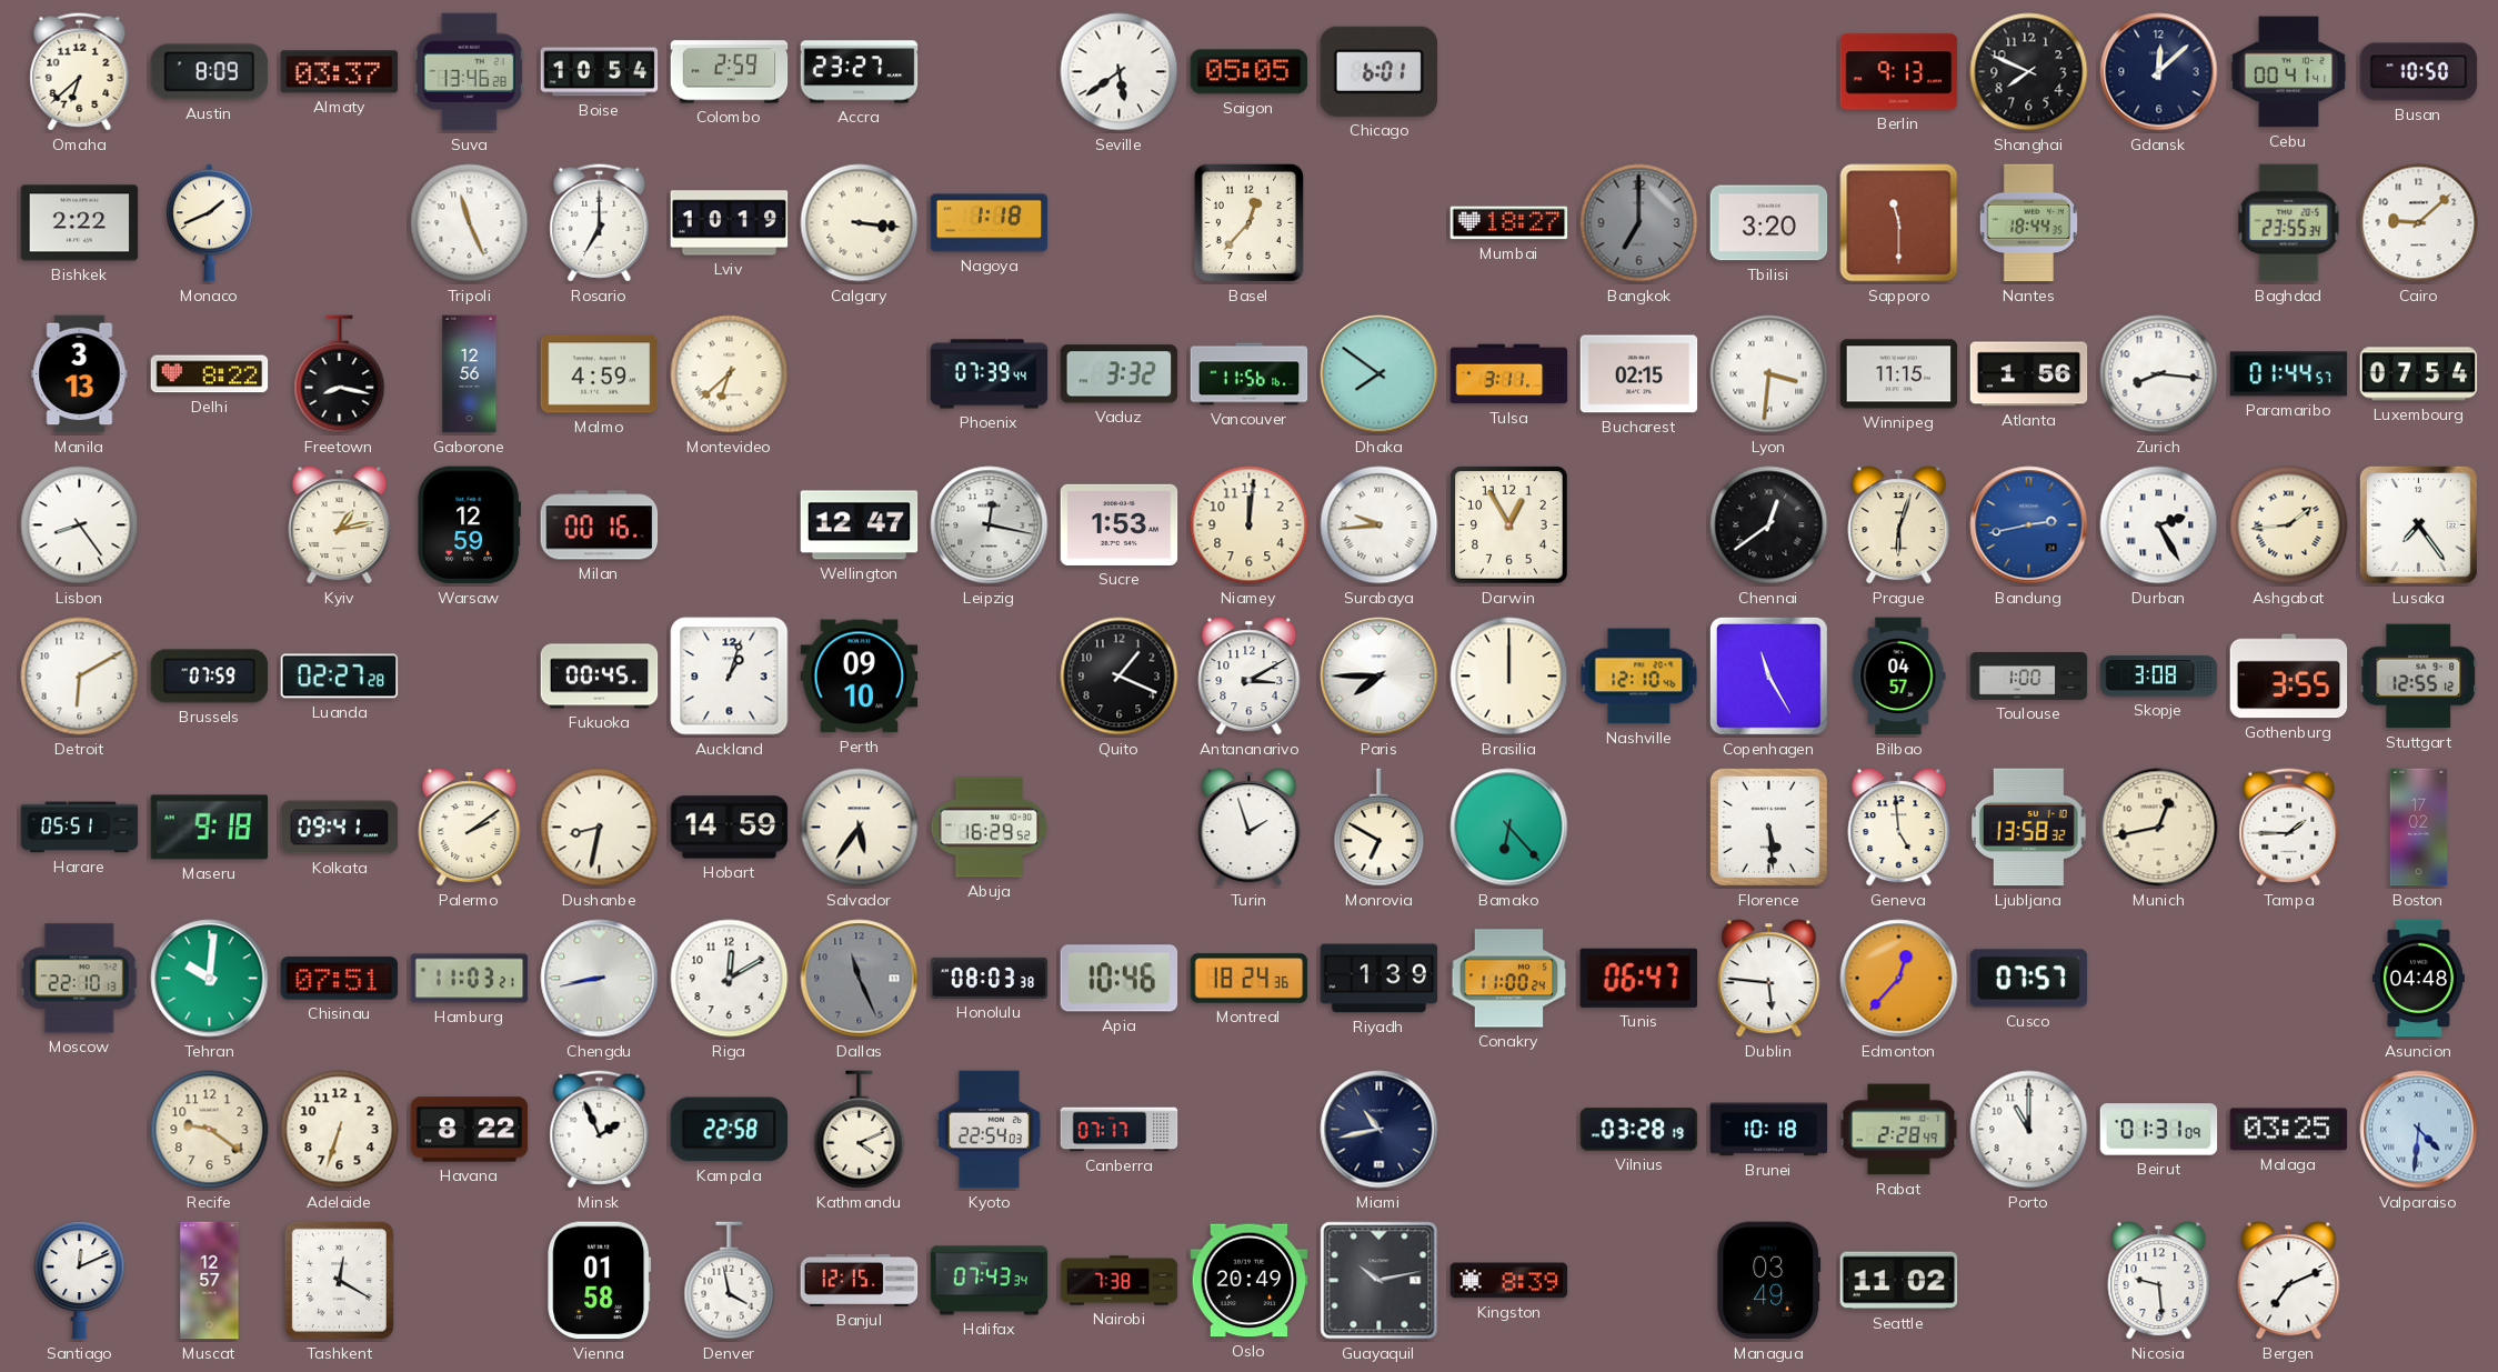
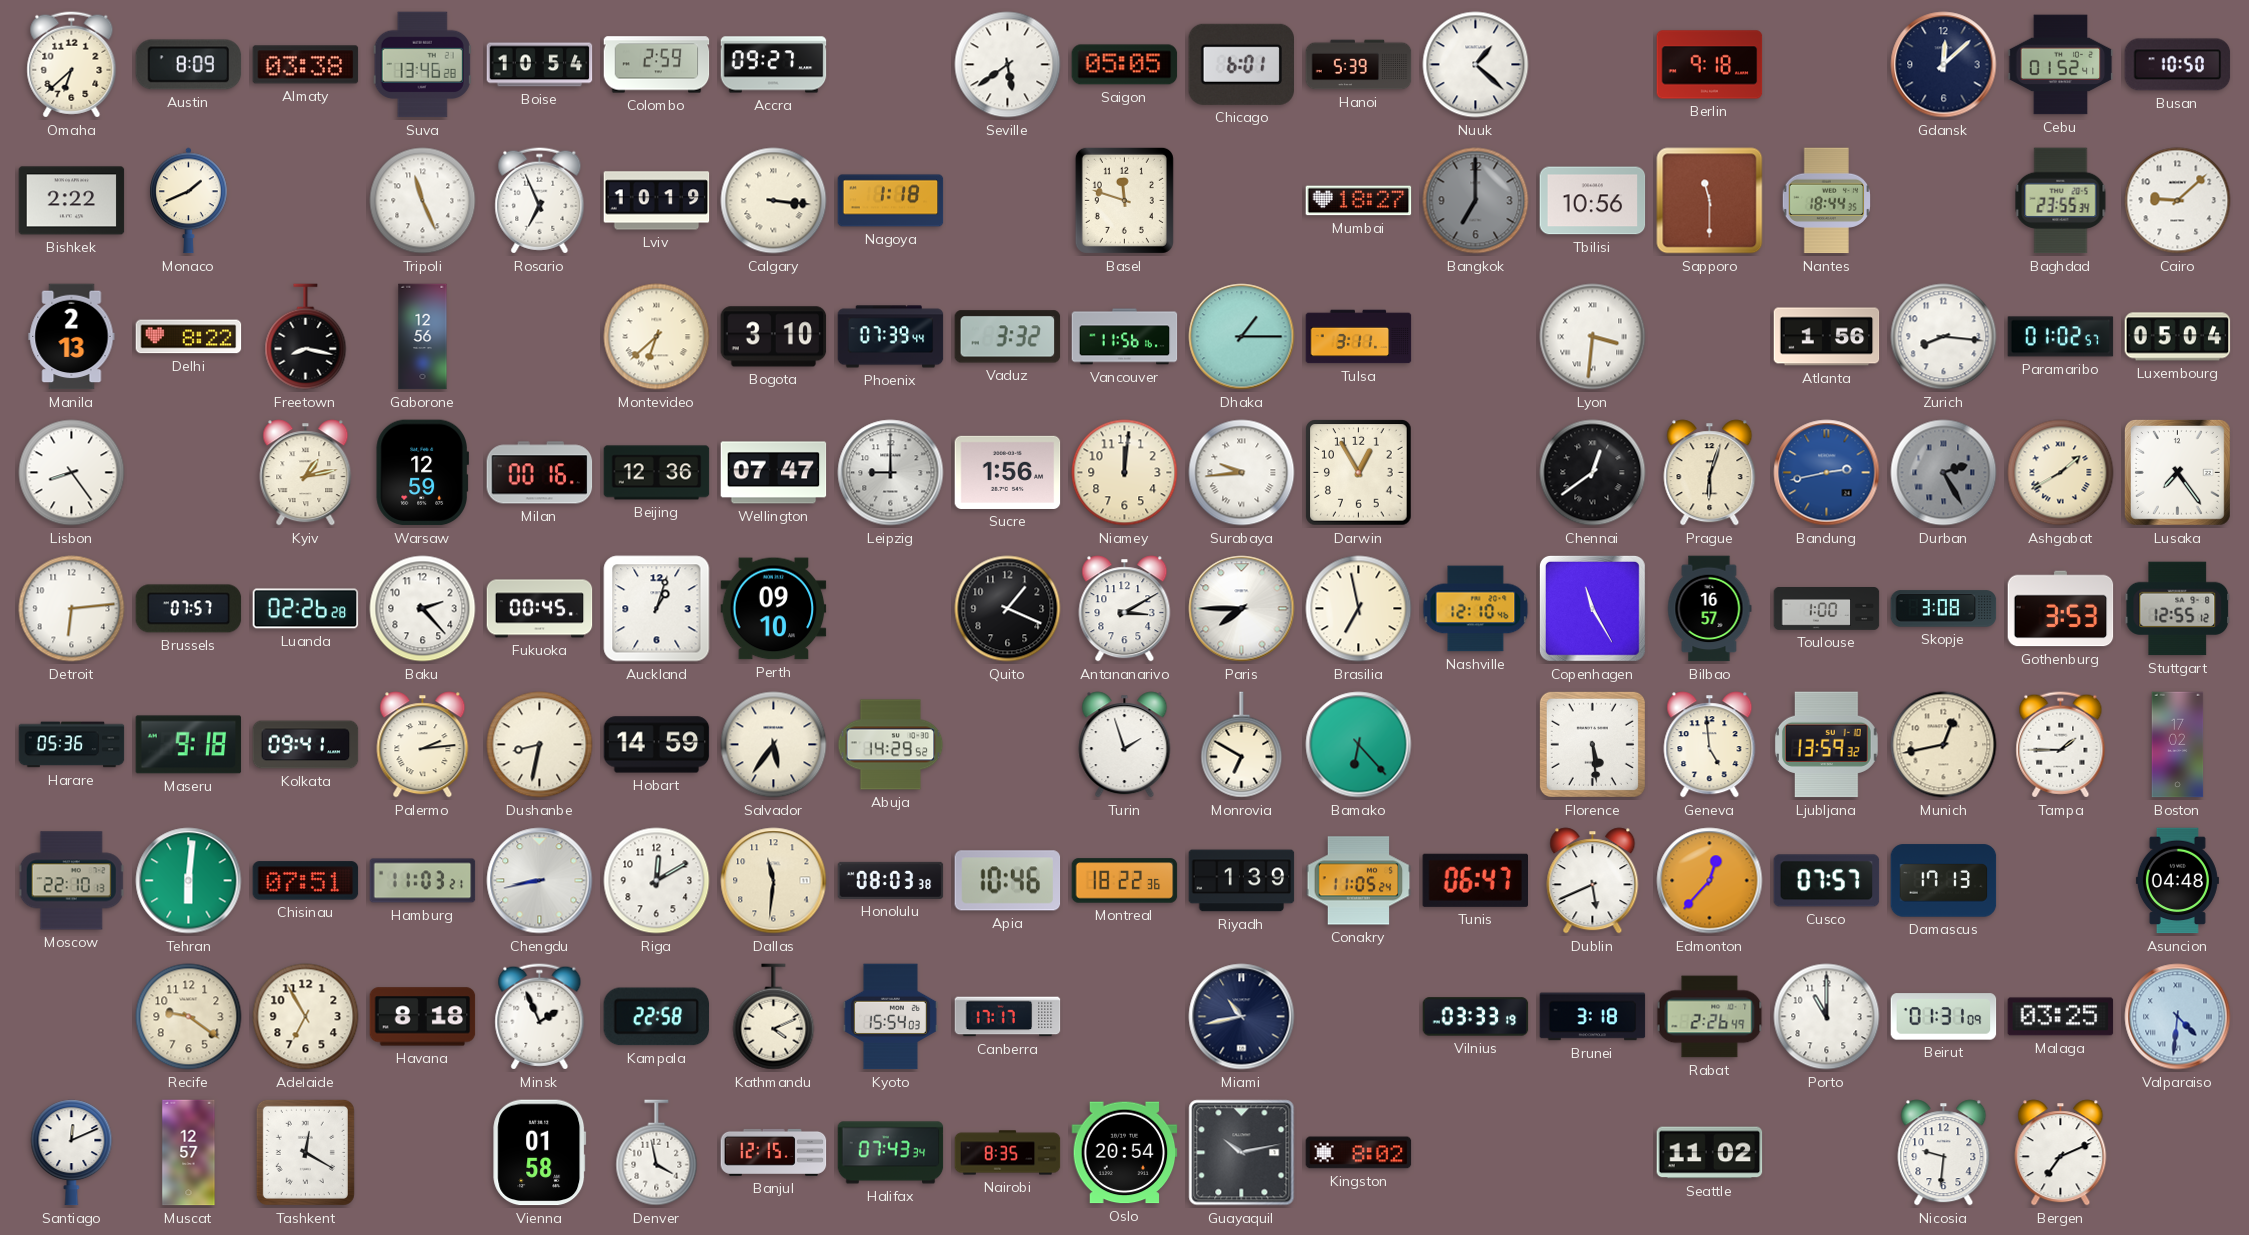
Almaty: 03:37 -> 03:38 (306, 65)
Accra: 23:27 -> 09:27 (774, 65)
Hanoi: none -> 5:39 (1359, 65)
Nuuk: none -> 1:22 (1476, 65)
Berlin: 9:13 -> 9:18 (1710, 65)
Shanghai: 7:49 -> none (2029, 72)
Cebu: 00:41 -> 01:52 (2061, 65)
Rosario: 7:00 -> 6:56 (540, 201)
Basel: 12:37 -> 11:48 (1124, 200)
Tbilisi: 3:20 -> 10:56 (1593, 201)
Manila: 3:13 -> 2:13 (72, 337)
Malmo: 4:59 -> none (600, 374)
Bogota: none -> 3:10 (774, 337)
Dhaka: 7:51 -> 1:15 (1242, 337)
Bucharest: 02:15 -> none (1639, 374)
Winnipeg: 11:15 -> none (1899, 374)
Paramaribo: 01:44 -> 01:02 (2061, 337)
Luxembourg: 07:54 -> 05:04 (2178, 337)
Beijing: none -> 12:36 (657, 473)
Wellington: 12:47 -> 07:47 (774, 473)
Leipzig: 12:17 -> 9:00 (891, 473)
Sucre: 1:53 -> 1:56 (1008, 472)
Durban dial: white -> grey (1944, 473)
Ashgabat: 1:44 -> 1:40 (2061, 473)
Detroit: 6:10 -> 6:14 (72, 609)
Brussels: 07:59 -> 07:57 (189, 609)
Luanda: 02:27 -> 02:26 (306, 609)
Baku: none -> 2:23 (423, 609)
Brasilia: 12:00 -> 6:58 (1359, 609)
Bilbao: 04:57 -> 16:57 (1710, 609)
Gothenburg: 3:55 -> 3:53 (2061, 609)
Harare: 05:51 -> 05:36 (72, 745)
Palermo: 2:09 -> 2:14 (423, 745)
Abuja: 16:29 -> 14:29 (891, 745)
Ljubljana: 13:58 -> 13:59 (1826, 745)
Tehran: 10:01 -> 6:01 (189, 881)
Dallas: 11:26 -> 11:31 (774, 881)
Dallas dial: grey -> cream (774, 881)
Montreal: 18:24 -> 18:22 (1125, 881)
Conakry: 11:00 -> 11:05 (1359, 881)
Dublin: 5:46 -> 5:41 (1593, 881)
Damascus: none -> 17:13 (1944, 881)
Adelaide: 6:33 -> 6:55 (306, 1017)
Havana: 8:22 -> 8:18 (423, 1017)
Kyoto: 22:54 -> 15:54 (890, 1017)
Canberra: 07:17 -> 17:17 (1008, 1017)
Vilnius: 03:28 -> 03:33 (1476, 1017)
Brunei: 10:18 -> 3:18 (1593, 1017)
Rabat: 2:28 -> 2:26 (1710, 1017)
Nairobi: 7:38 -> 8:35 (1008, 1153)
Oslo: 20:49 -> 20:54 (1125, 1153)
Kingston: 8:39 -> 8:02 (1359, 1153)
Managua: 03:49 -> none (1769, 1281)
Nicosia: 9:29 -> 9:31 (1944, 1153)
